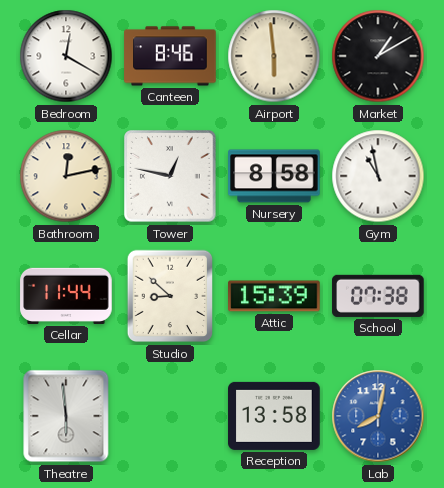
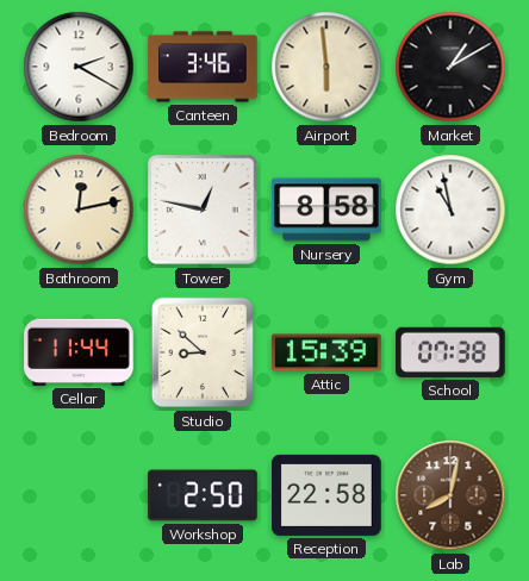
Bedroom: 12:20 -> 2:20 (79, 67)
Canteen: 8:46 -> 3:46 (203, 67)
Theatre: 5:59 -> none (66, 416)
Workshop: none -> 2:50 (203, 495)
Reception: 13:58 -> 22:58 (326, 495)
Lab dial: blue -> brown (450, 495)
